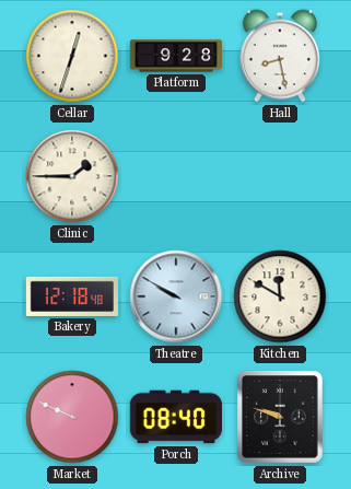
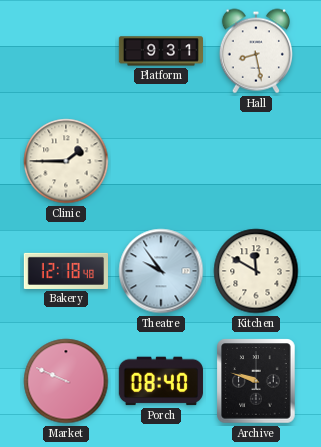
Cellar: 12:33 -> none (72, 56)
Platform: 9:28 -> 9:31 (160, 51)
Theatre: 9:50 -> 9:54 (161, 271)
